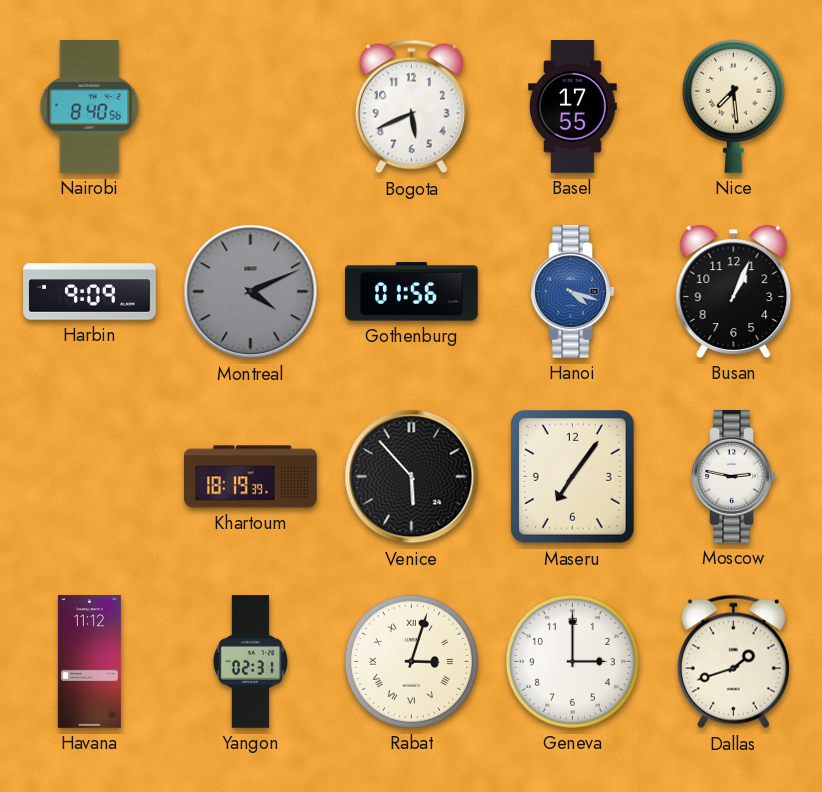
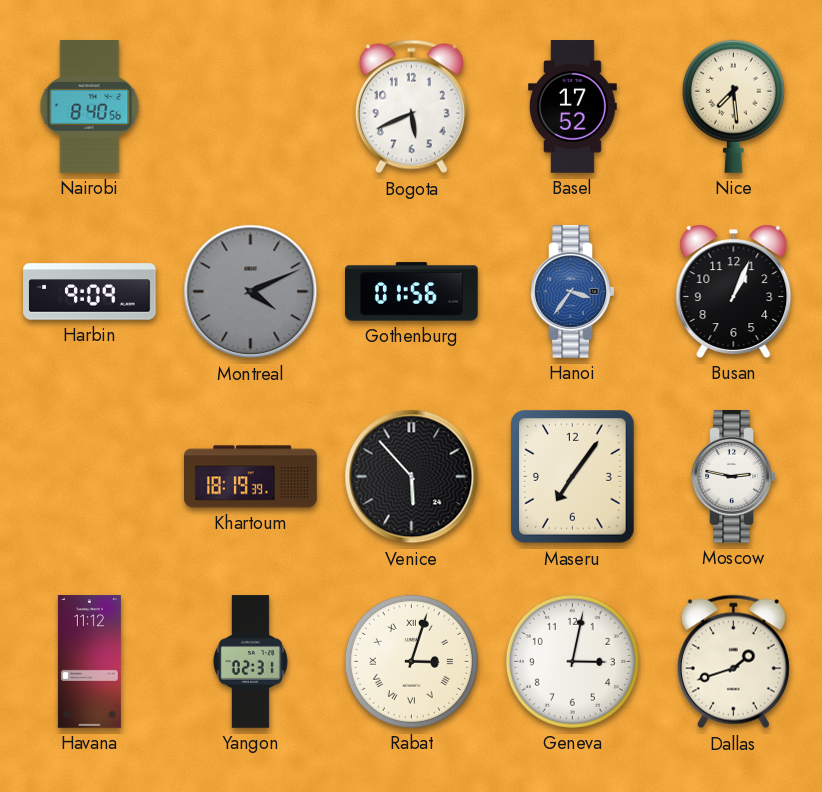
Basel: 17:55 -> 17:52 (573, 107)
Hanoi: 4:18 -> 3:36 (573, 292)
Geneva: 3:00 -> 3:02 (572, 661)
